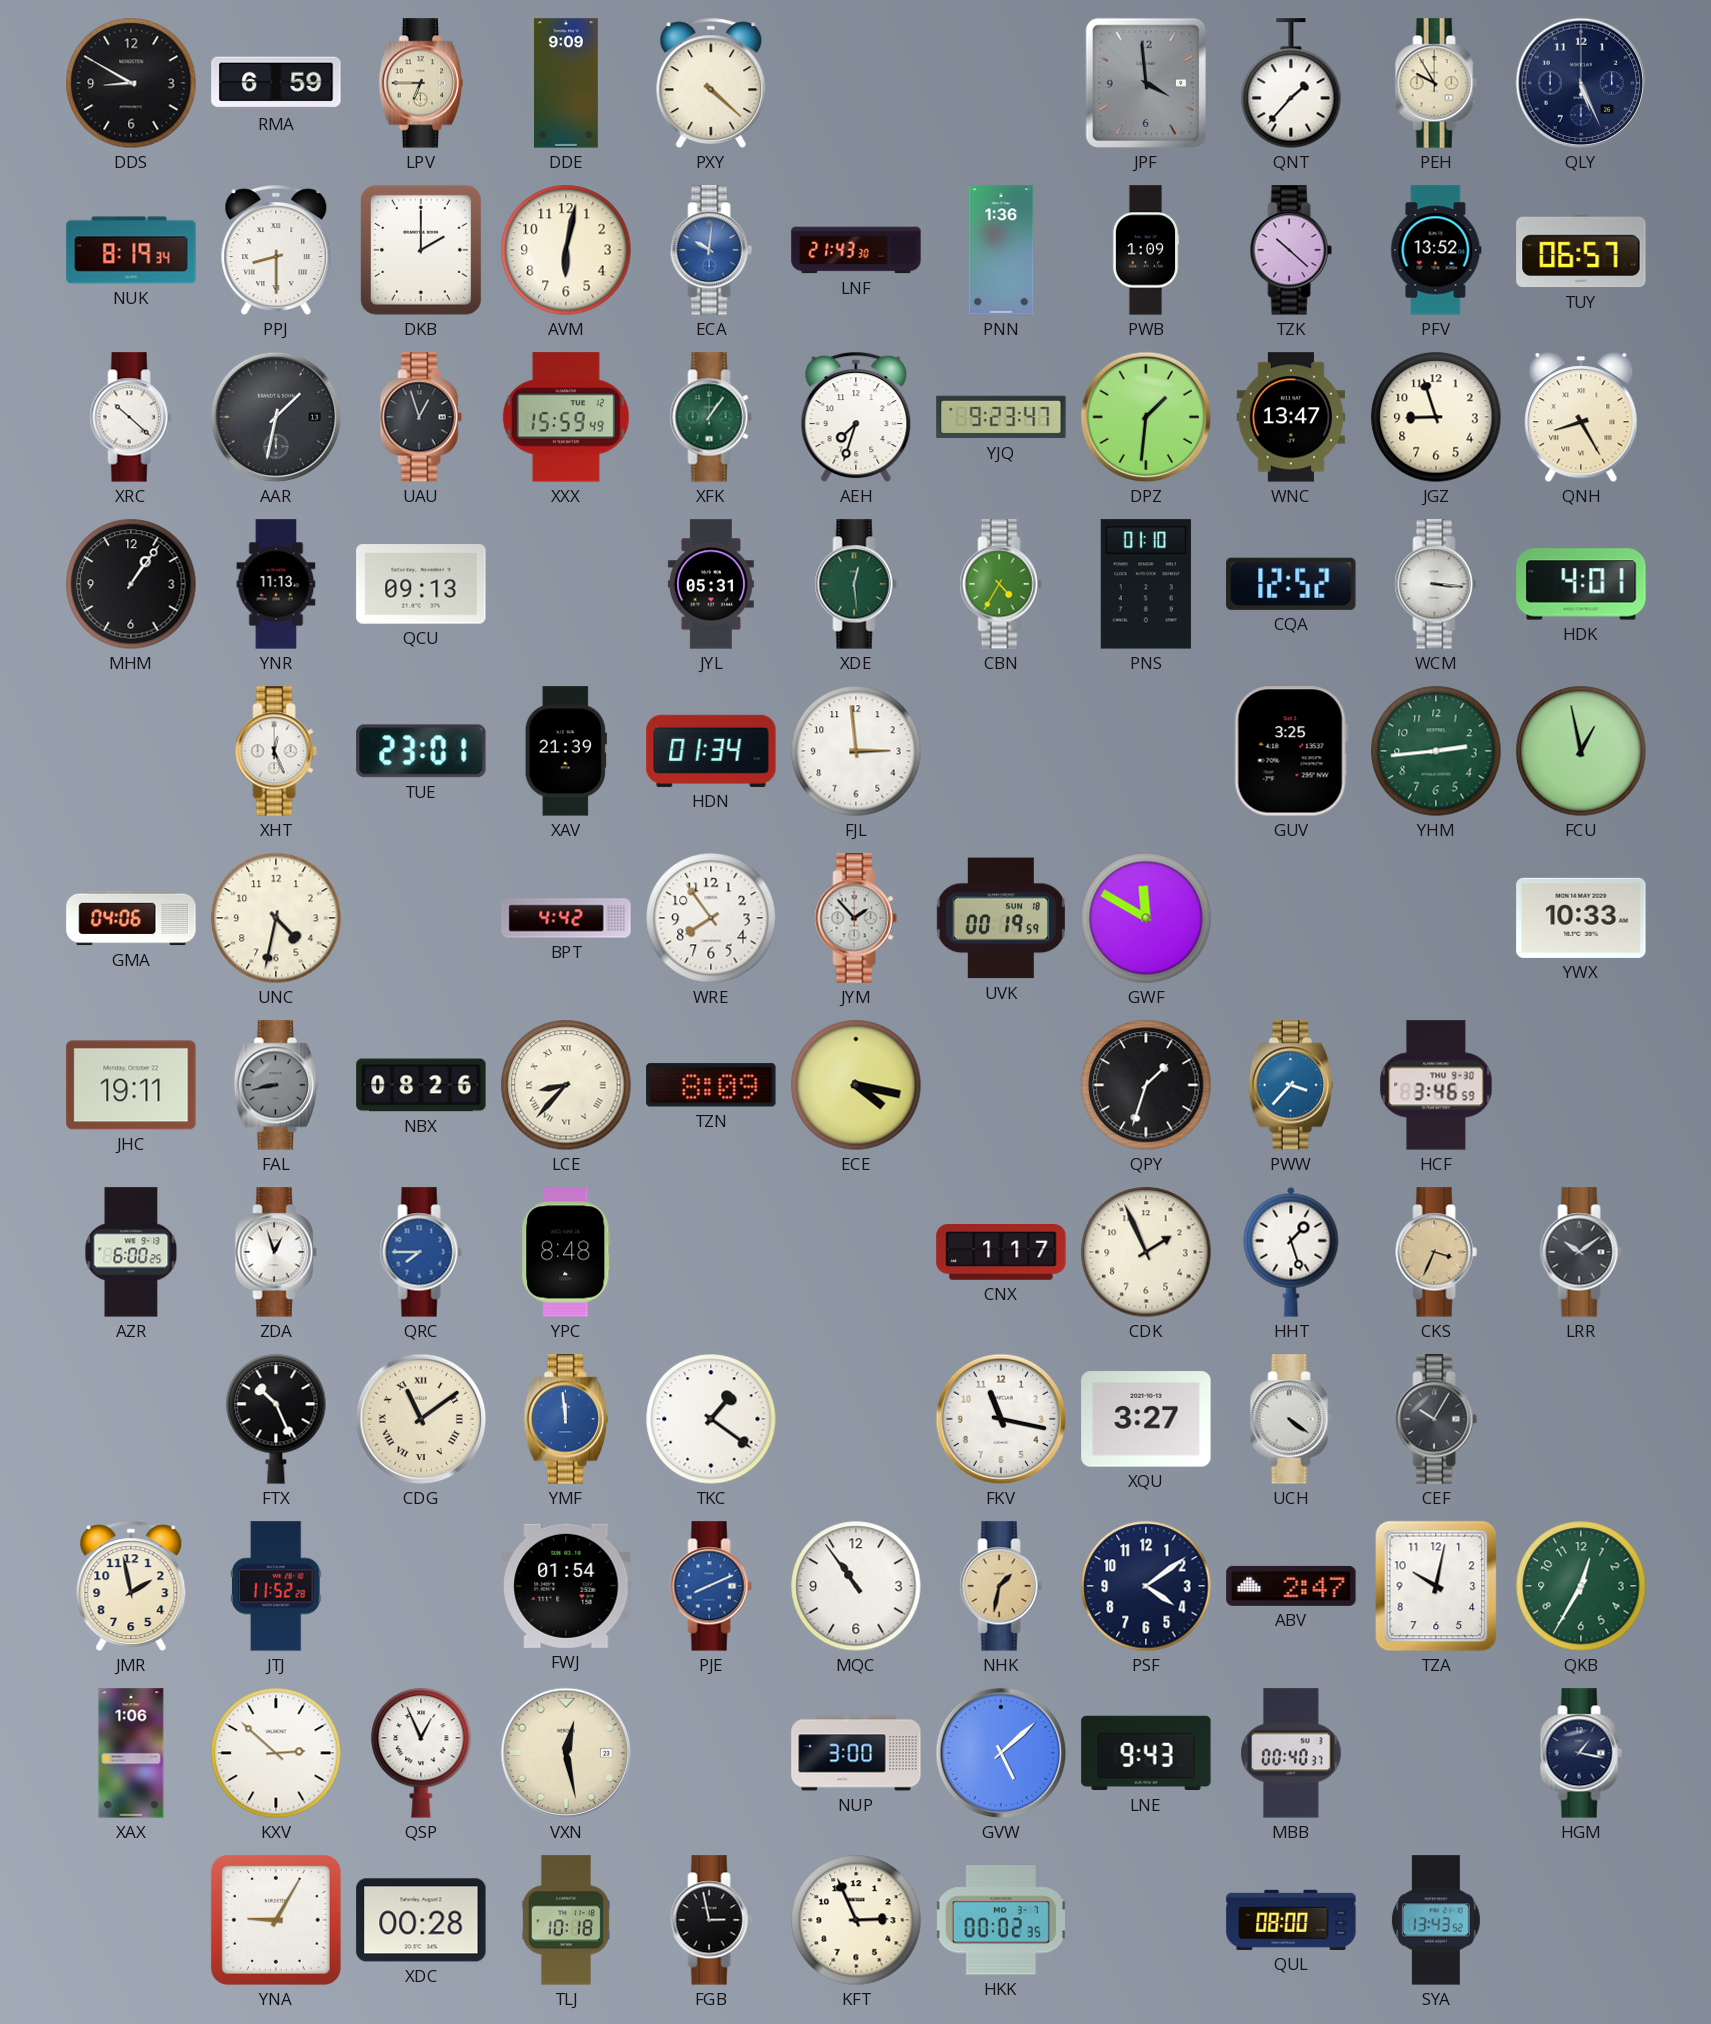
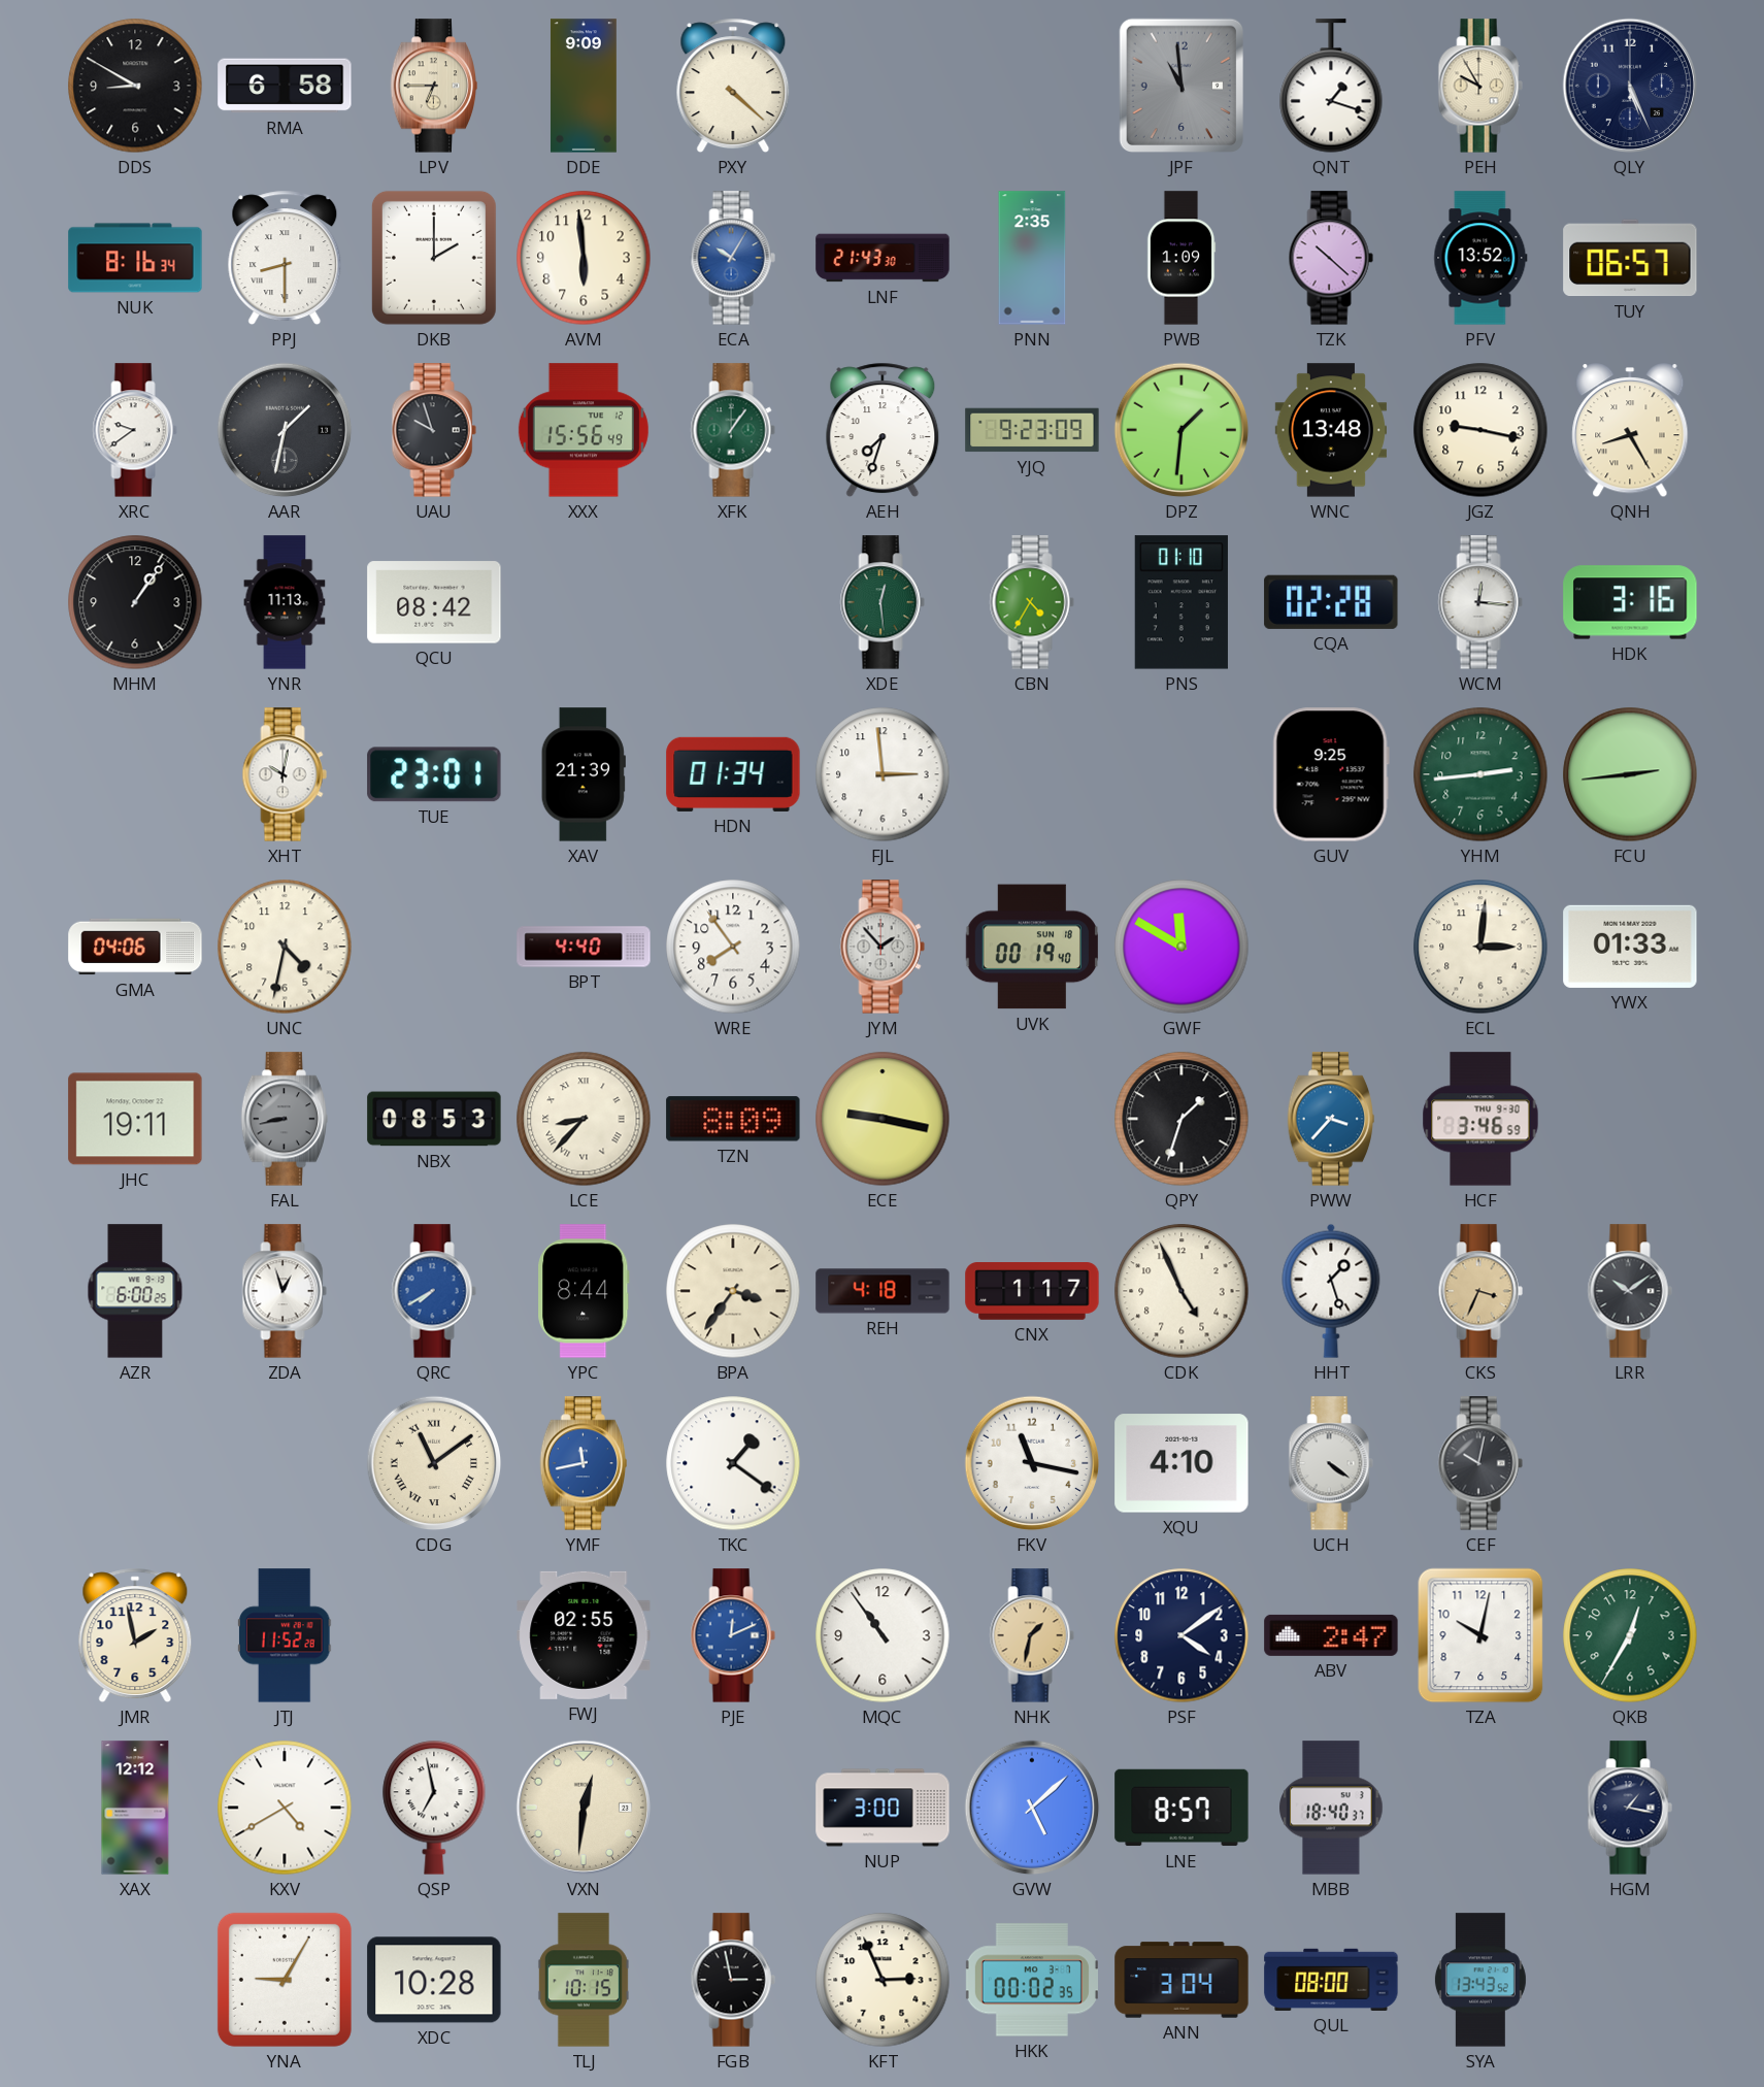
RMA: 6:59 -> 6:58 (285, 86)
JPF: 3:59 -> 10:59 (1180, 86)
QNT: 1:37 -> 1:18 (1331, 86)
NUK: 8:19 -> 8:16 (135, 258)
AVM: 6:02 -> 5:59 (584, 258)
ECA: 10:01 -> 10:05 (733, 258)
PNN: 1:36 -> 2:35 (1032, 258)
XRC: 10:22 -> 9:39 (135, 430)
UAU: 12:57 -> 9:57 (434, 430)
XXX: 15:59 -> 15:56 (584, 430)
YJQ: 9:23:47 -> 9:23:09 (1032, 430)
WNC: 13:47 -> 13:48 (1330, 430)
JGZ: 8:57 -> 9:17 (1480, 430)
QCU: 09:13 -> 08:42 (434, 602)
JYL: 05:31 -> none (711, 584)
CQA: 12:52 -> 02:28 (1331, 602)
WCM: 3:16 -> 12:16 (1480, 602)
HDK: 4:01 -> 3:16 (1630, 602)
XHT: 12:26 -> 10:02 (285, 774)
GUV: 3:25 -> 9:25 (1331, 774)
FCU: 12:58 -> 2:44 (1630, 774)
BPT: 4:42 -> 4:40 (584, 947)
UVK: 00:19:59 -> 00:19:40 (1031, 947)
ECL: none -> 3:01 (1480, 947)
YWX: 10:33 -> 01:33 (1630, 947)
NBX: 08:26 -> 08:53 (434, 1119)
ECE: 4:17 -> 9:17 (883, 1119)
QRC: 7:45 -> 7:40 (434, 1291)
YPC: 8:48 -> 8:44 (584, 1291)
BPA: none -> 3:36 (733, 1291)
REH: none -> 4:18 (883, 1291)
CDK: 1:56 -> 4:56 (1181, 1291)
FTX: 10:26 -> none (276, 1419)
YMF: 11:59 -> 11:43 (584, 1463)
XQU: 3:27 -> 4:10 (1181, 1463)
CEF: 10:05 -> 10:02 (1480, 1463)
FWJ: 01:54 -> 02:55 (584, 1635)
PJE: 8:11 -> 12:11 (733, 1635)
XAX: 1:06 -> 12:12 (135, 1808)
KXV: 2:52 -> 4:40 (285, 1808)
QSP: 12:56 -> 6:58 (434, 1808)
VXN: 12:28 -> 12:31 (584, 1808)
LNE: 9:43 -> 8:57 (1181, 1808)
MBB: 00:40 -> 18:40 (1331, 1808)
XDC: 00:28 -> 10:28 (434, 1980)
TLJ: 10:18 -> 10:15 (584, 1980)
ANN: none -> 3:04 (1181, 1980)
